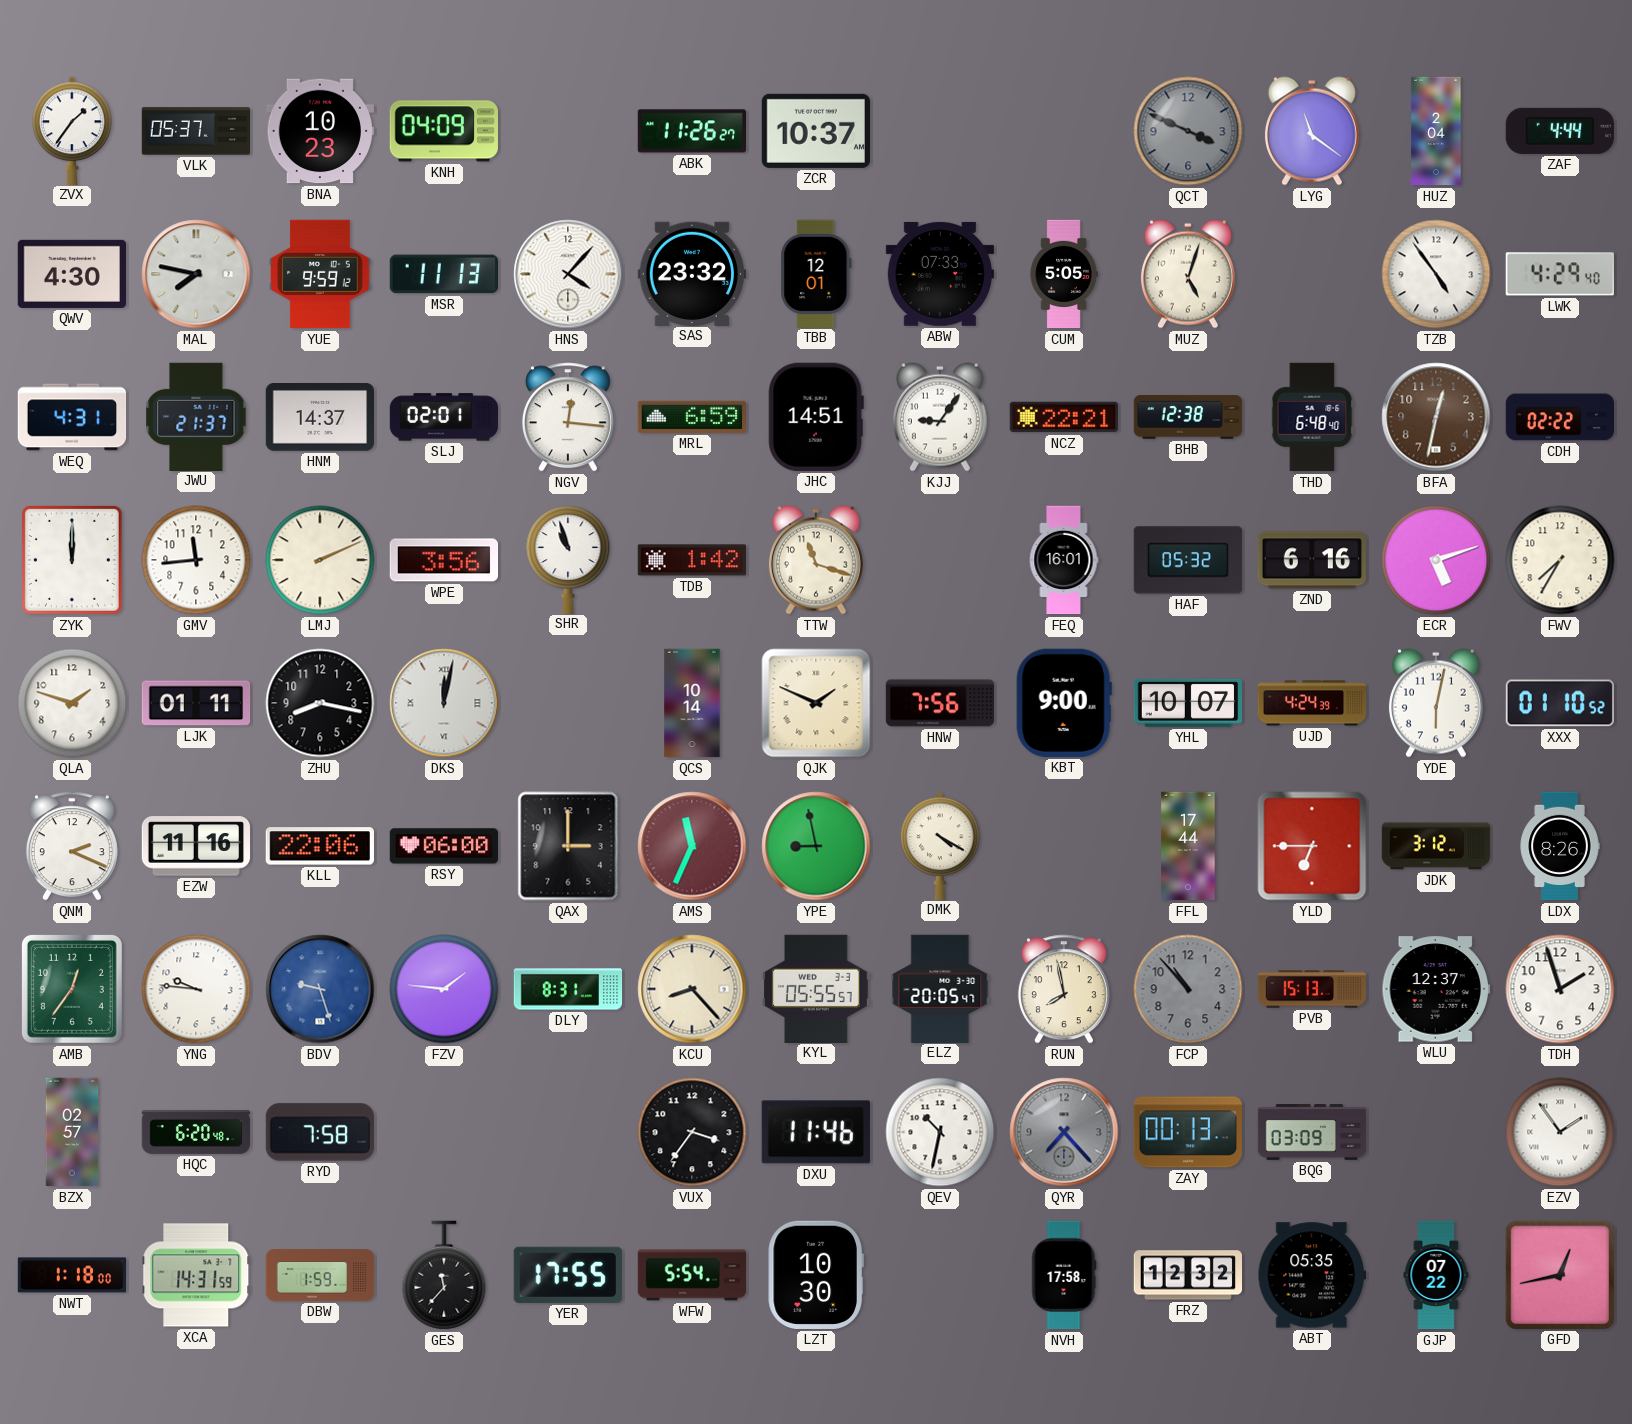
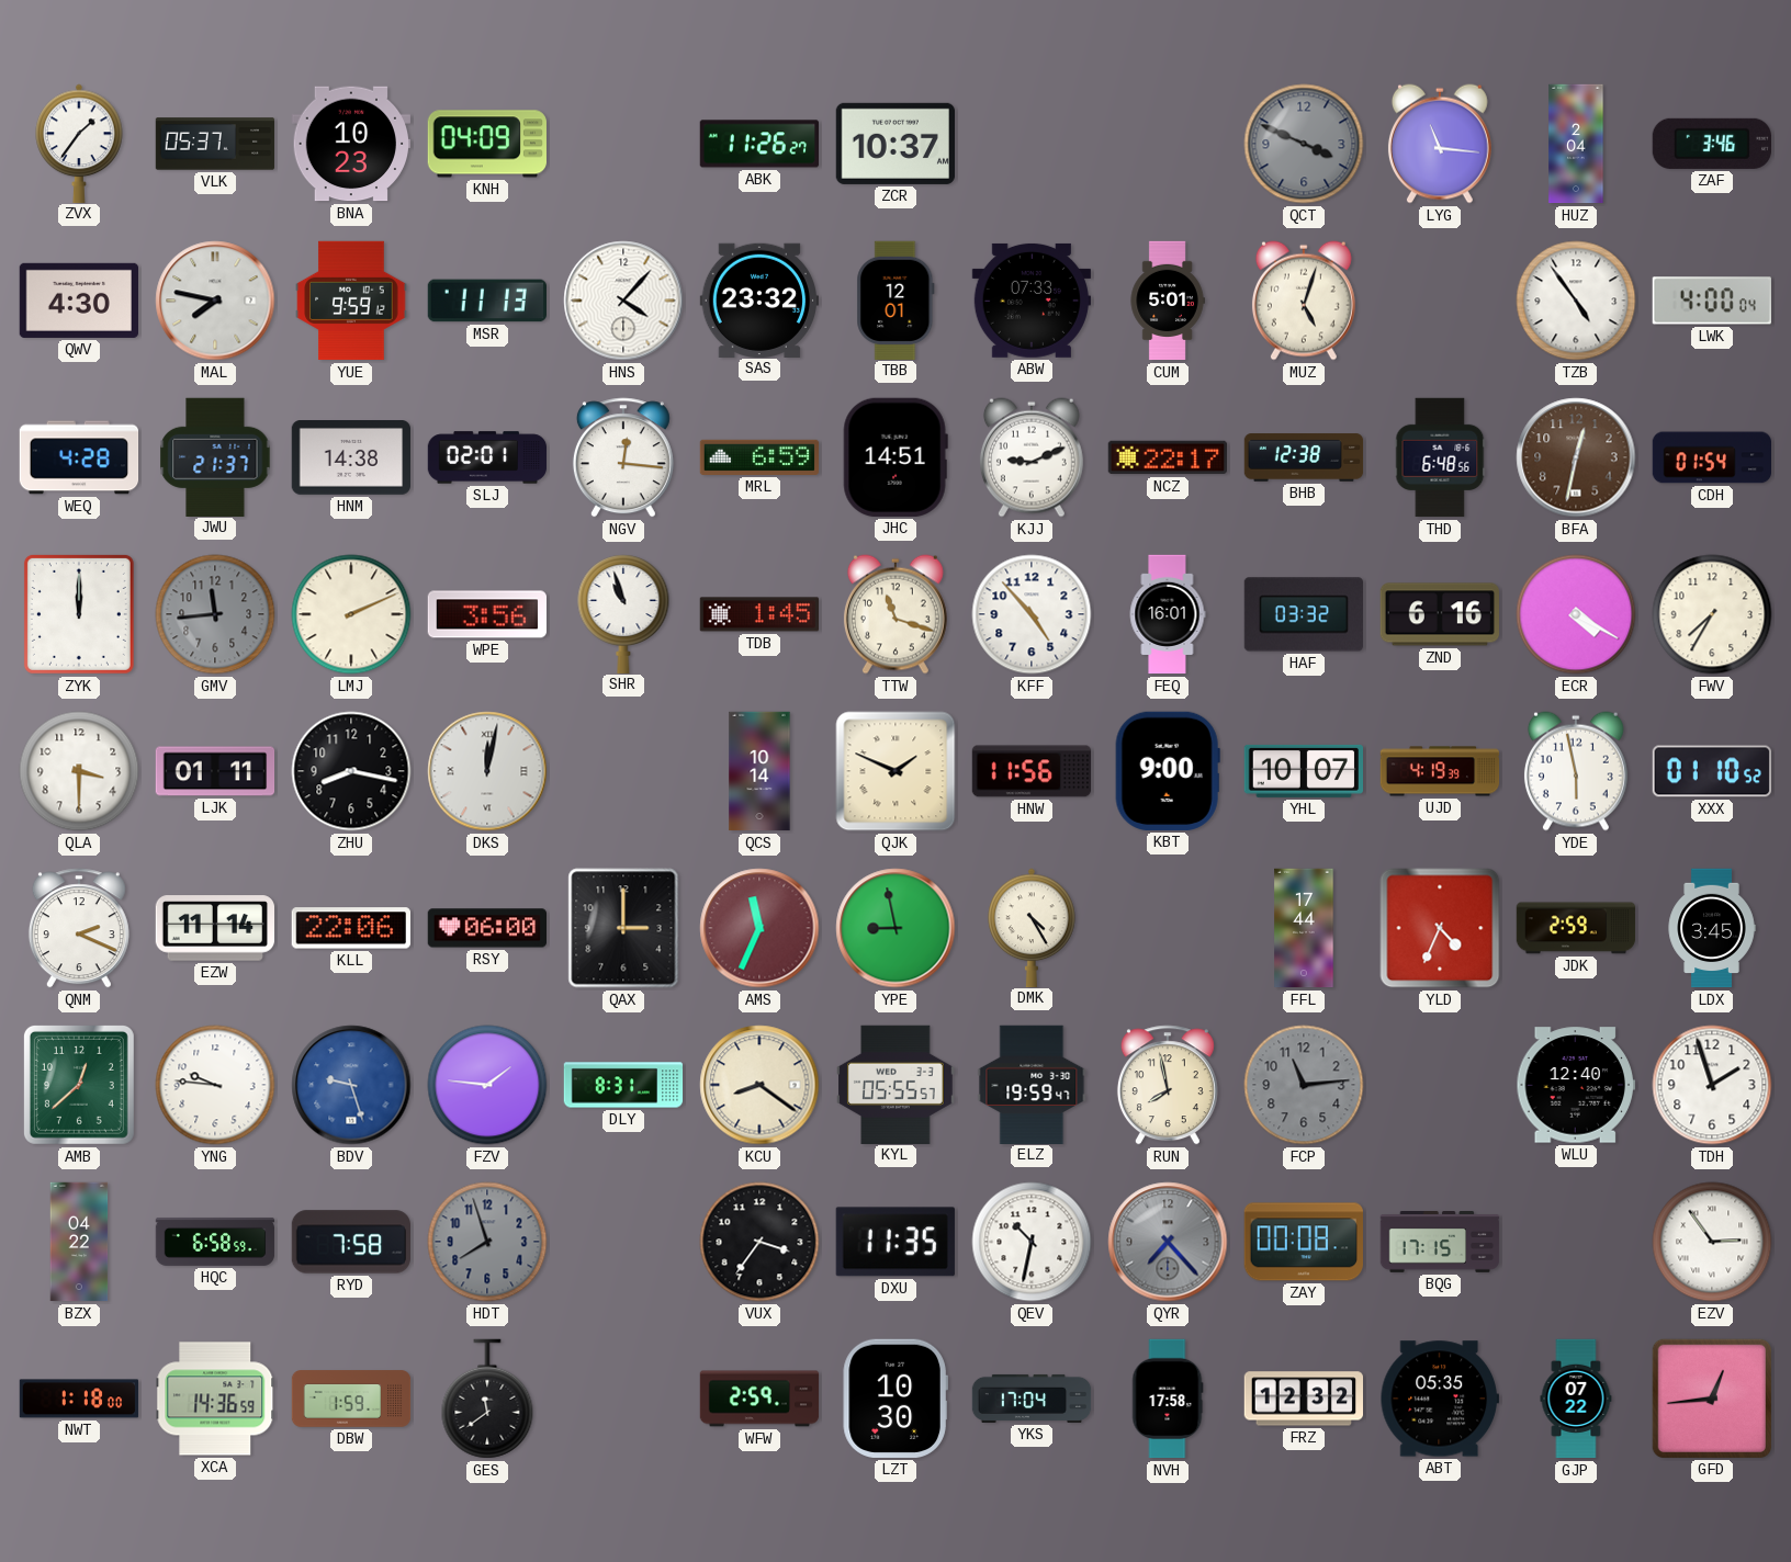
LYG: 11:21 -> 11:16 (1440, 144)
ZAF: 4:44 -> 3:46 (1712, 144)
CUM: 5:05 -> 5:01 (1168, 301)
LWK: 4:29 -> 4:00 (1712, 301)
WEQ: 4:31 -> 4:28 (79, 457)
HNM: 14:37 -> 14:38 (350, 459)
KJJ: 9:06 -> 9:11 (1032, 457)
NCZ: 22:21 -> 22:17 (1167, 457)
THD: 6:48:40 -> 6:48:56 (1440, 457)
CDH: 02:22 -> 01:54 (1711, 457)
GMV dial: white -> grey (215, 614)
TDB: 1:42 -> 1:45 (758, 614)
KFF: none -> 4:53 (1032, 614)
HAF: 05:32 -> 03:32 (1303, 614)
ECR: 5:12 -> 4:20 (1576, 614)
QLA: 1:48 -> 3:30 (79, 771)
HNW: 7:56 -> 11:56 (1032, 771)
UJD: 4:24 -> 4:19 (1440, 771)
YDE: 6:02 -> 5:58 (1576, 771)
EZW: 11:16 -> 11:14 (215, 928)
DMK: 4:20 -> 4:25 (1032, 927)
YLD: 6:45 -> 4:34 (1440, 928)
JDK: 3:12 -> 2:59 (1576, 928)
LDX: 8:26 -> 3:45 (1712, 928)
AMB: 12:36 -> 12:38 (79, 1085)
KCU: 8:23 -> 8:21 (759, 1085)
ELZ: 20:05 -> 19:59 (1032, 1084)
FCP: 10:53 -> 11:14 (1304, 1085)
PVB: 15:13 -> none (1312, 989)
WLU: 12:37 -> 12:40 (1575, 1085)
BZX: 02:57 -> 04:22 (79, 1242)
HQC: 6:20 -> 6:58 (215, 1242)
HDT: none -> 7:57 (487, 1242)
DXU: 11:46 -> 11:35 (895, 1242)
ZAY: 00:13 -> 00:08 (1304, 1242)
BQG: 03:09 -> 17:15 (1440, 1243)
EZV: 1:54 -> 2:54 (1712, 1242)
XCA: 14:31 -> 14:36 (215, 1399)
GES: 11:37 -> 11:39 (487, 1399)
YER: 17:55 -> none (568, 1275)
WFW: 5:54 -> 2:59 (759, 1399)
YKS: none -> 17:04 (1032, 1399)
GFD: 12:43 -> 12:44 (1712, 1399)
